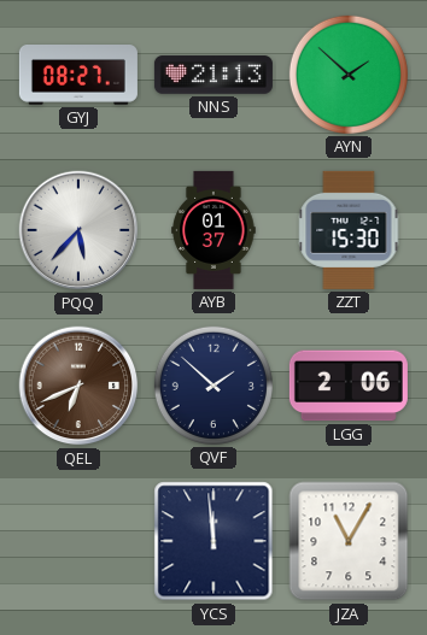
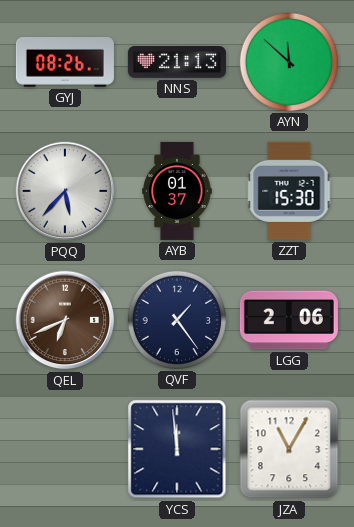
GYJ: 08:27 -> 08:26 (65, 63)
AYN: 1:52 -> 11:52 (289, 62)
QVF: 1:52 -> 1:24 (177, 320)
